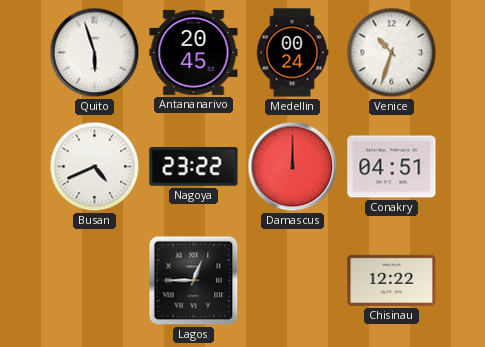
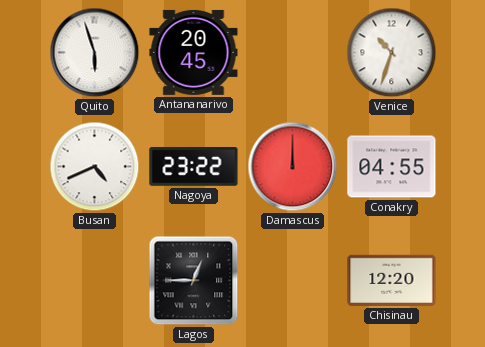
Medellin: 00:24 -> none (292, 53)
Conakry: 04:51 -> 04:55 (392, 167)
Chisinau: 12:22 -> 12:20 (392, 280)
